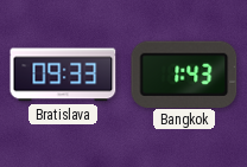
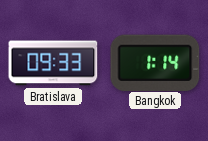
Bangkok: 1:43 -> 1:14 (155, 62)
